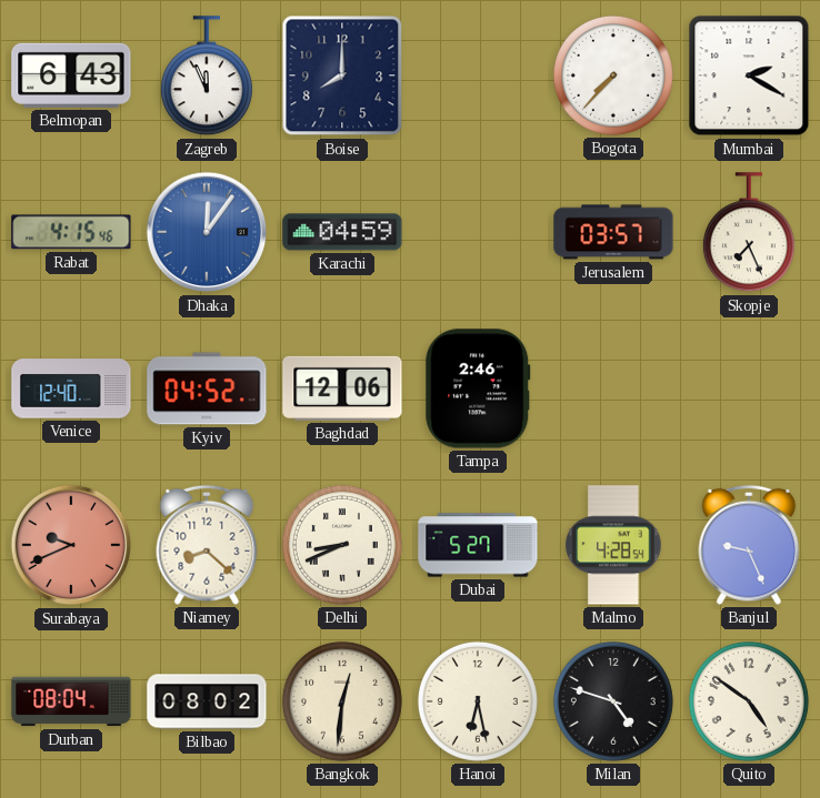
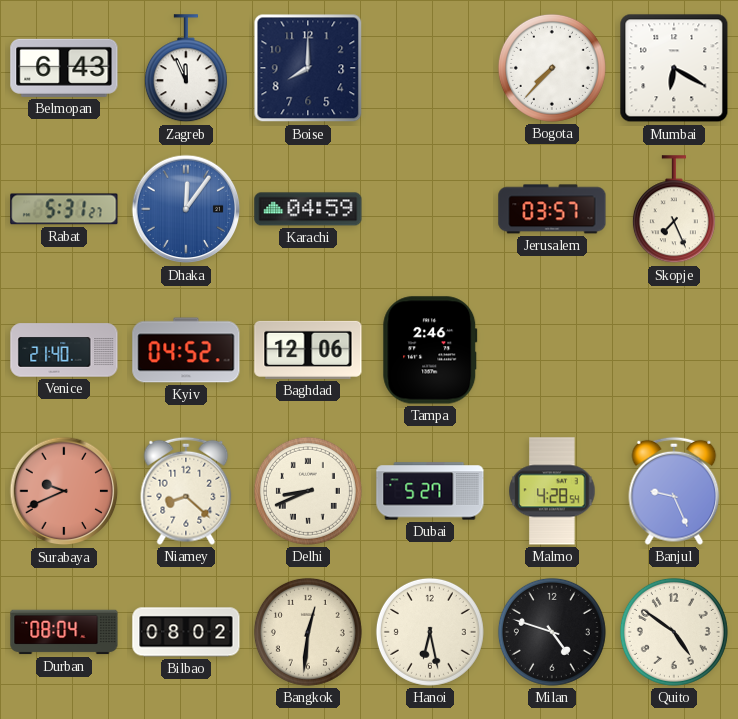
Mumbai: 2:20 -> 6:20 (674, 68)
Rabat: 4:15 -> 5:31 (64, 209)
Venice: 12:40 -> 21:40 (64, 350)
